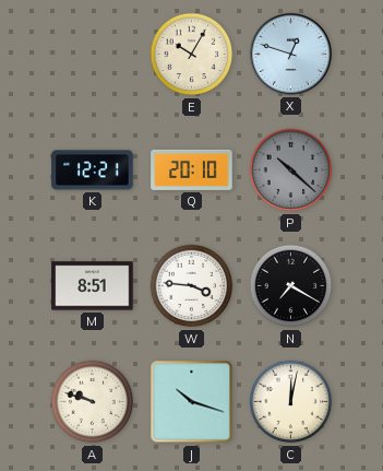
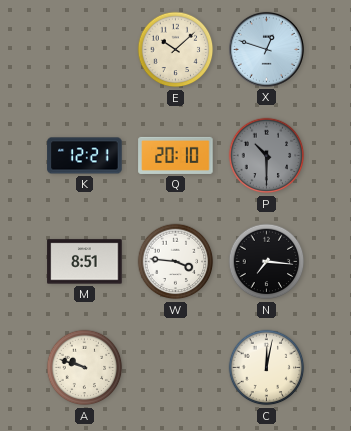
E: 10:05 -> 10:08 (176, 50)
P: 10:22 -> 10:30 (267, 156)
N: 7:20 -> 7:16 (267, 262)
J: 10:18 -> none (192, 402)
